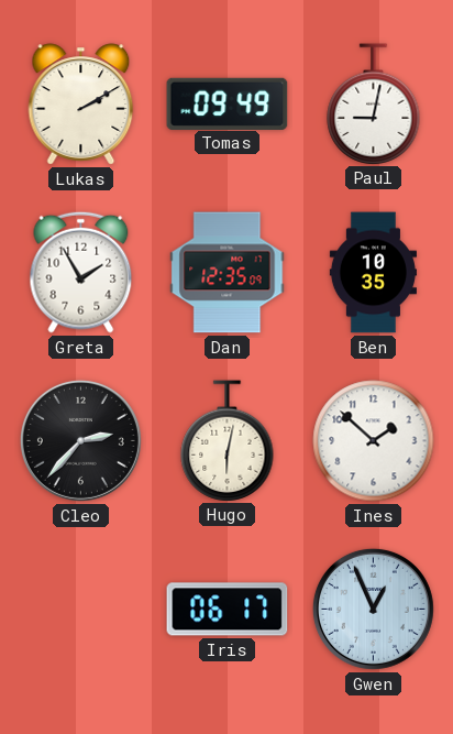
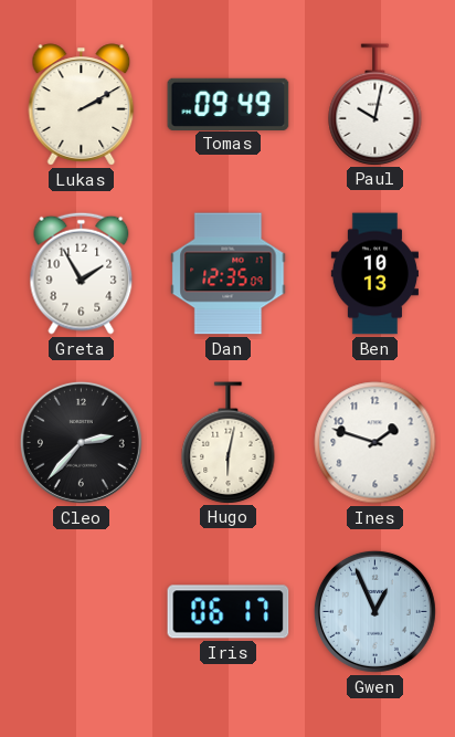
Paul: 9:02 -> 10:02 (375, 104)
Ben: 10:35 -> 10:13 (374, 274)
Ines: 1:52 -> 1:48 (375, 443)
